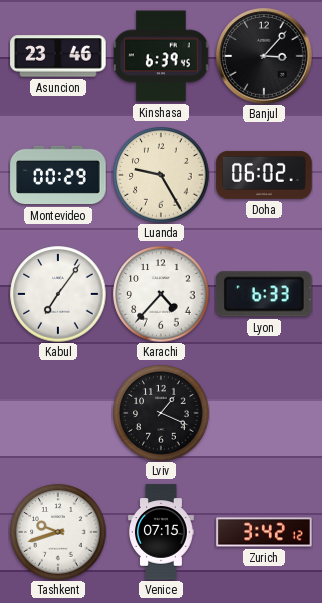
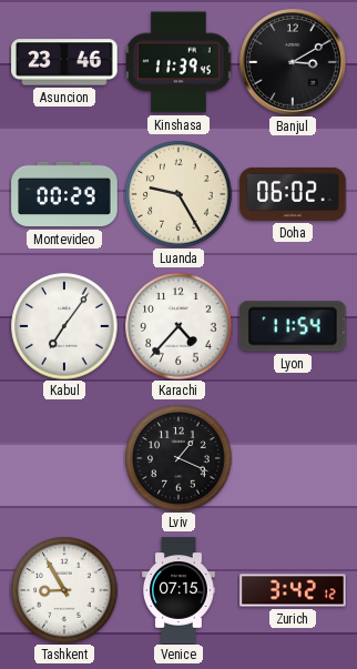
Kinshasa: 6:39 -> 11:39 (178, 62)
Banjul: 3:07 -> 3:10 (294, 63)
Lyon: 6:33 -> 11:54 (293, 326)
Tashkent: 9:42 -> 8:55 (64, 590)
